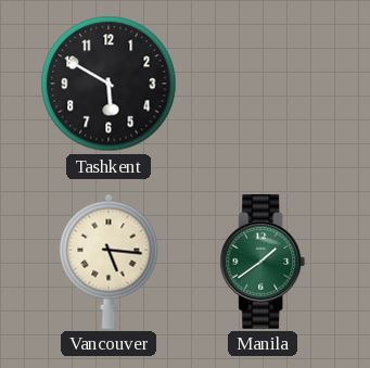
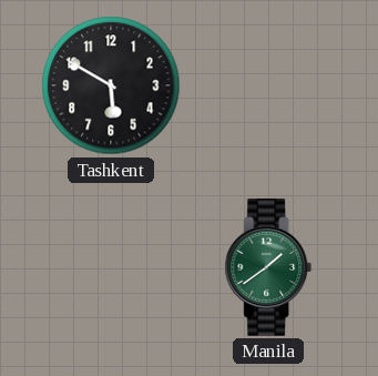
Vancouver: 5:16 -> none (109, 262)
